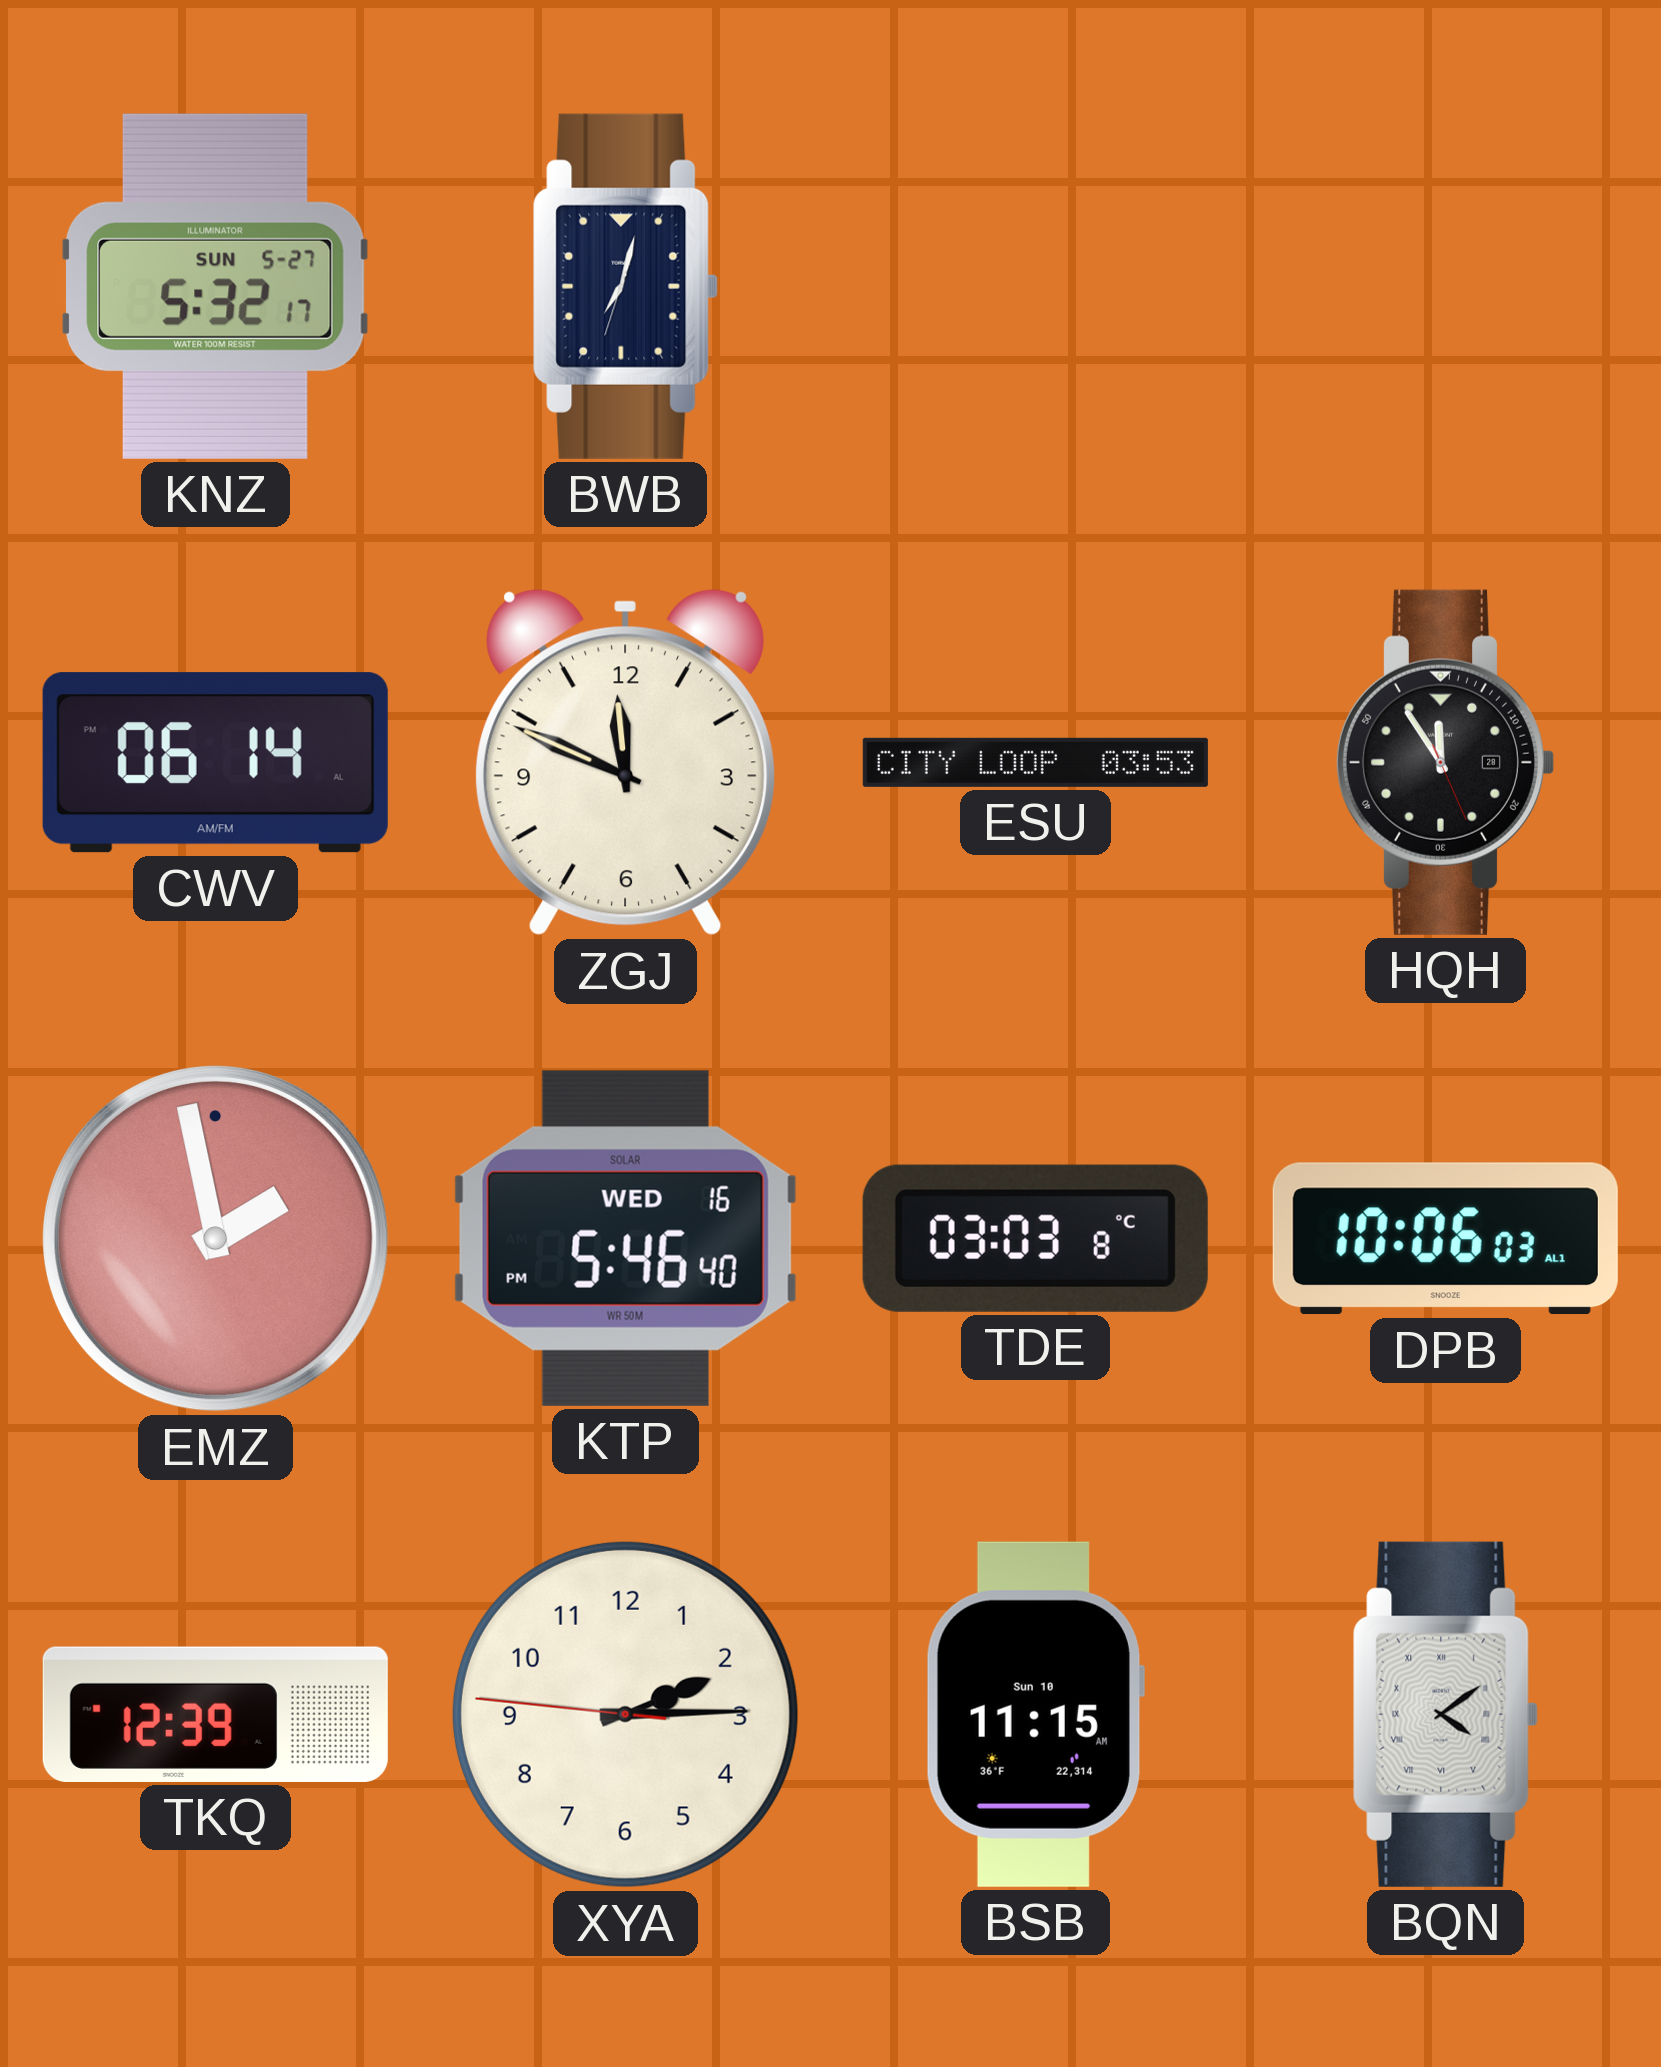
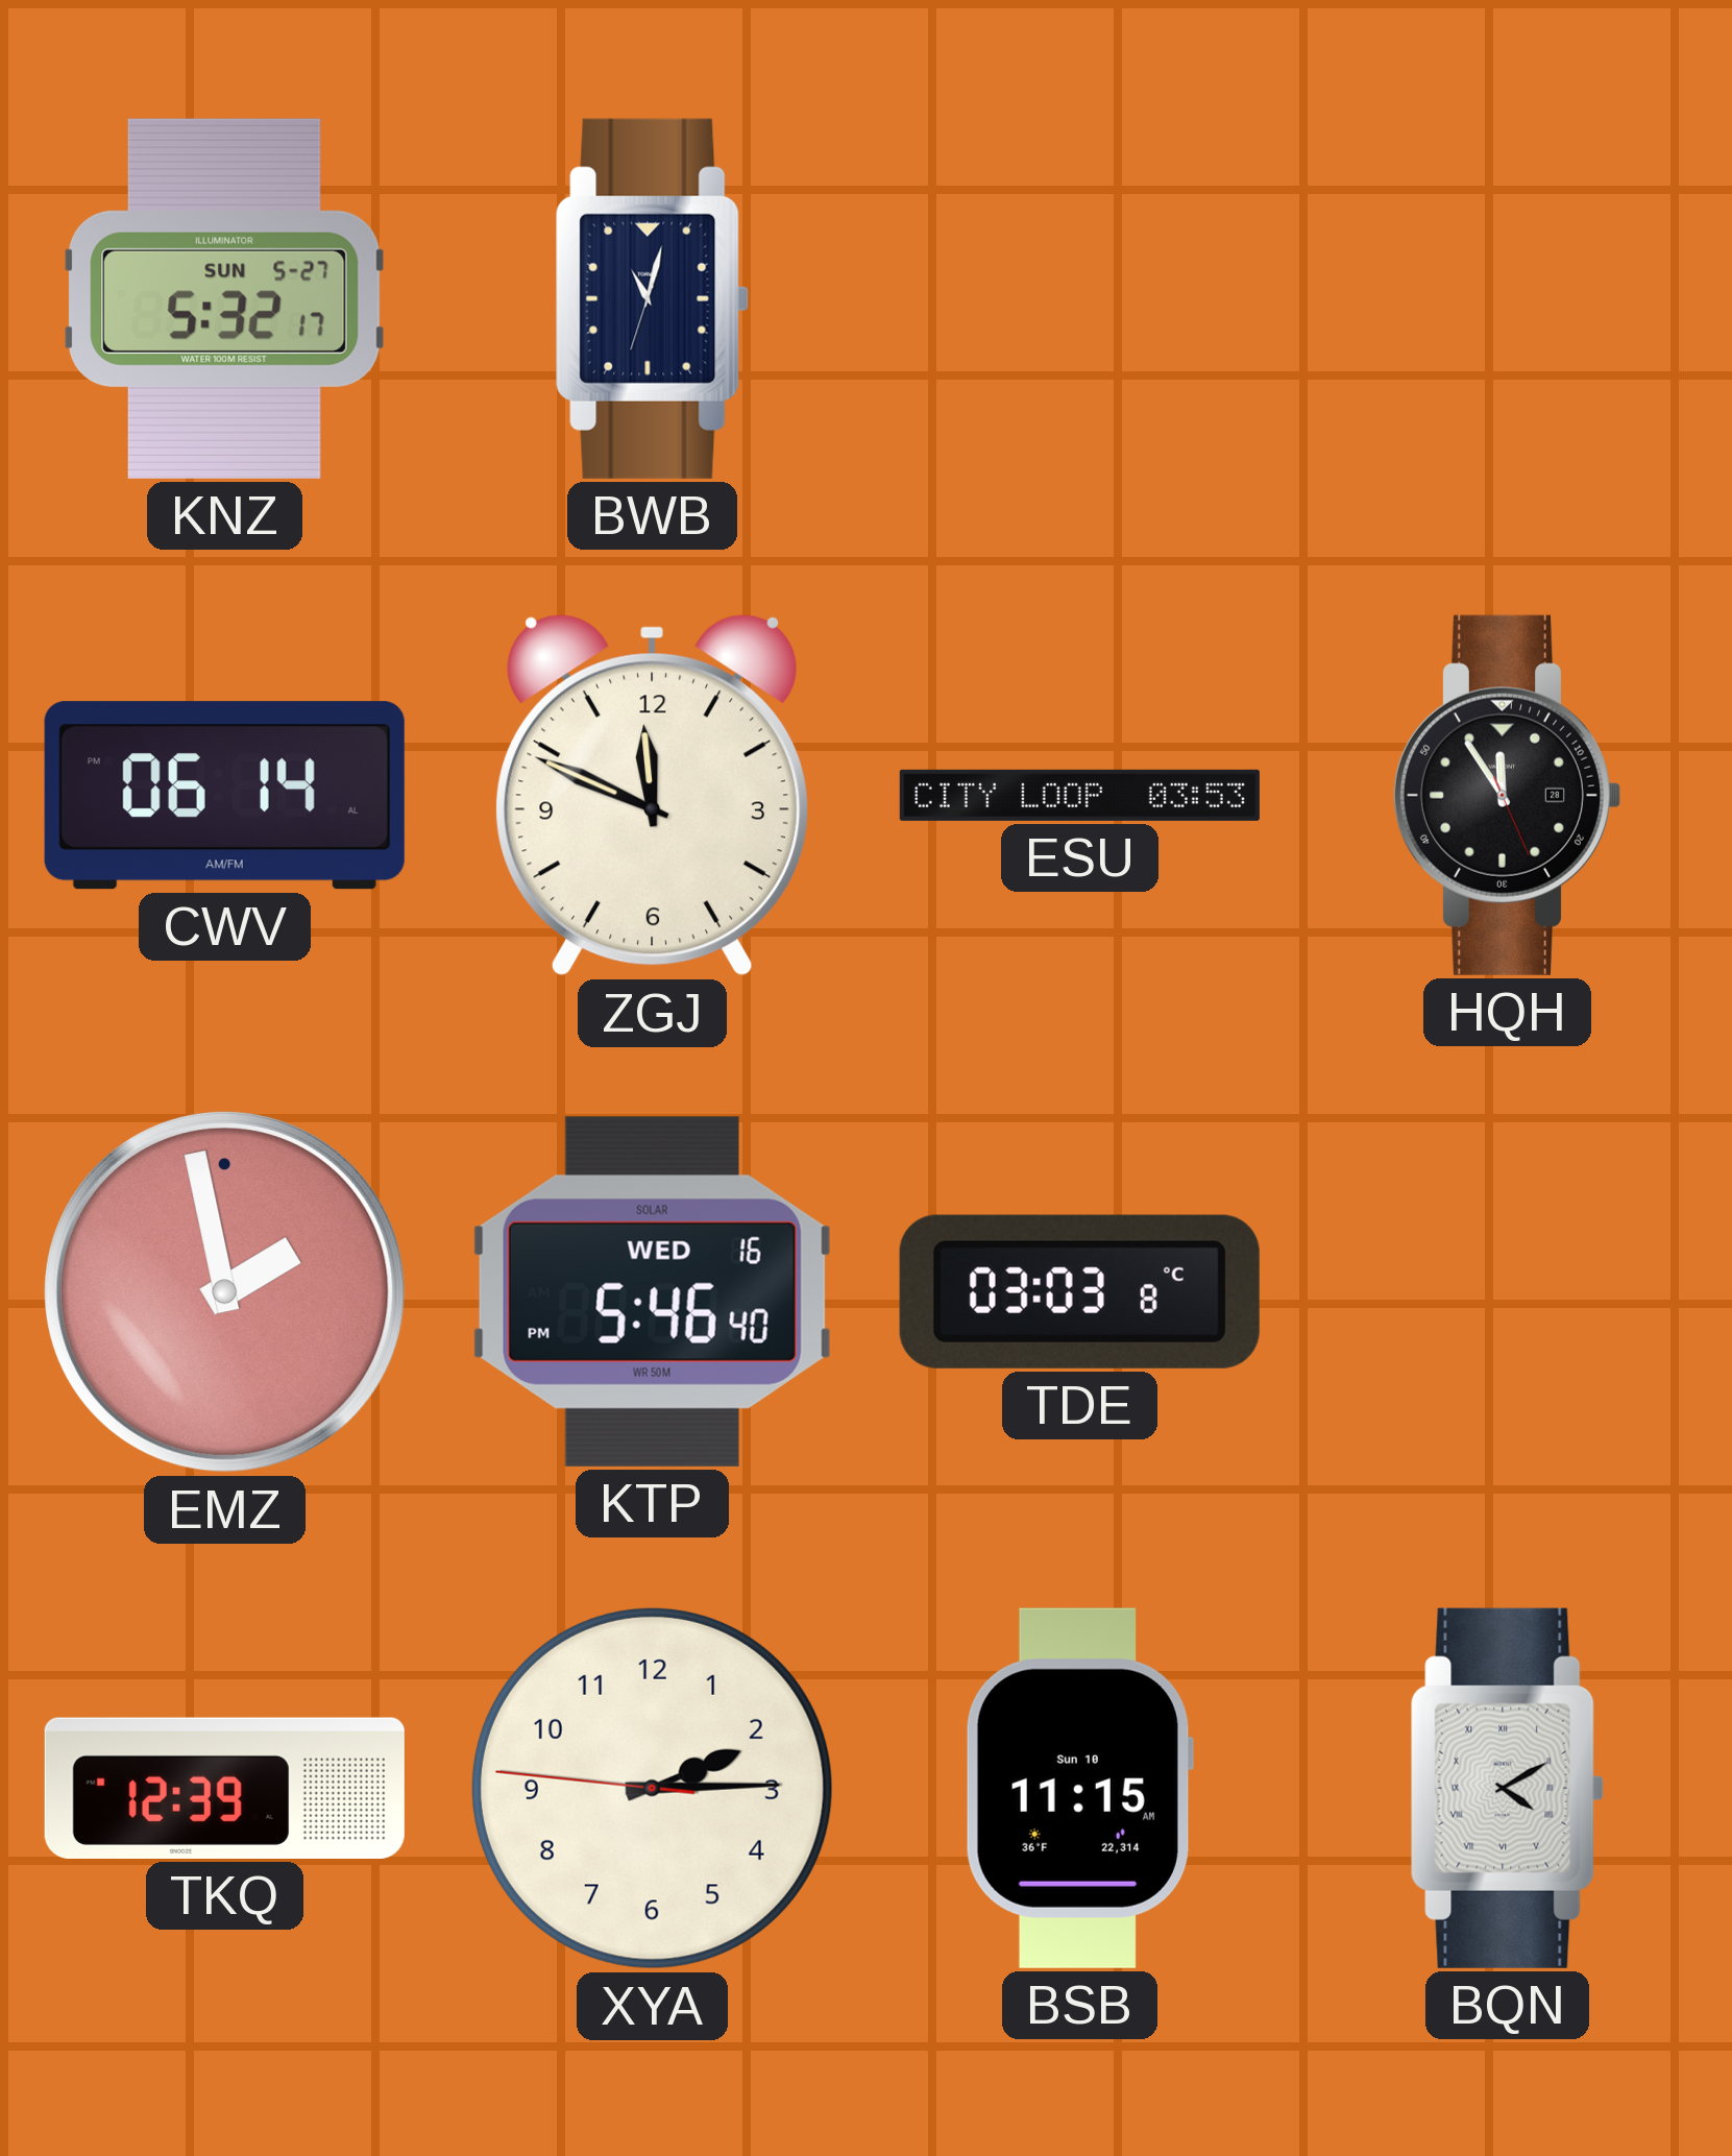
BWB: 7:02 -> 11:02 (652, 298)
DPB: 10:06 -> none (1445, 1239)
BQN: 4:09 -> 4:10 (1507, 1788)
